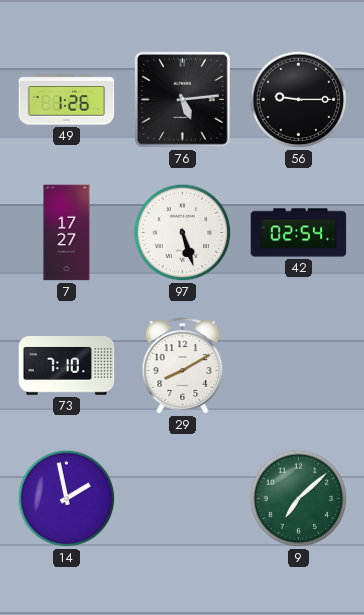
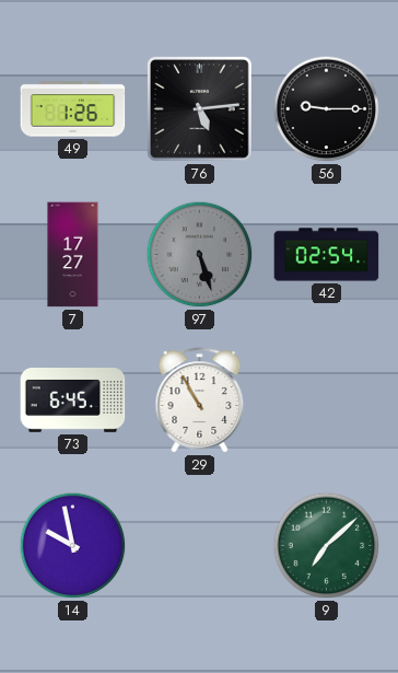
97 dial: white -> grey (200, 255)
73: 7:10 -> 6:45 (73, 401)
29: 8:10 -> 10:55 (200, 401)
14: 1:58 -> 9:58 (73, 546)
